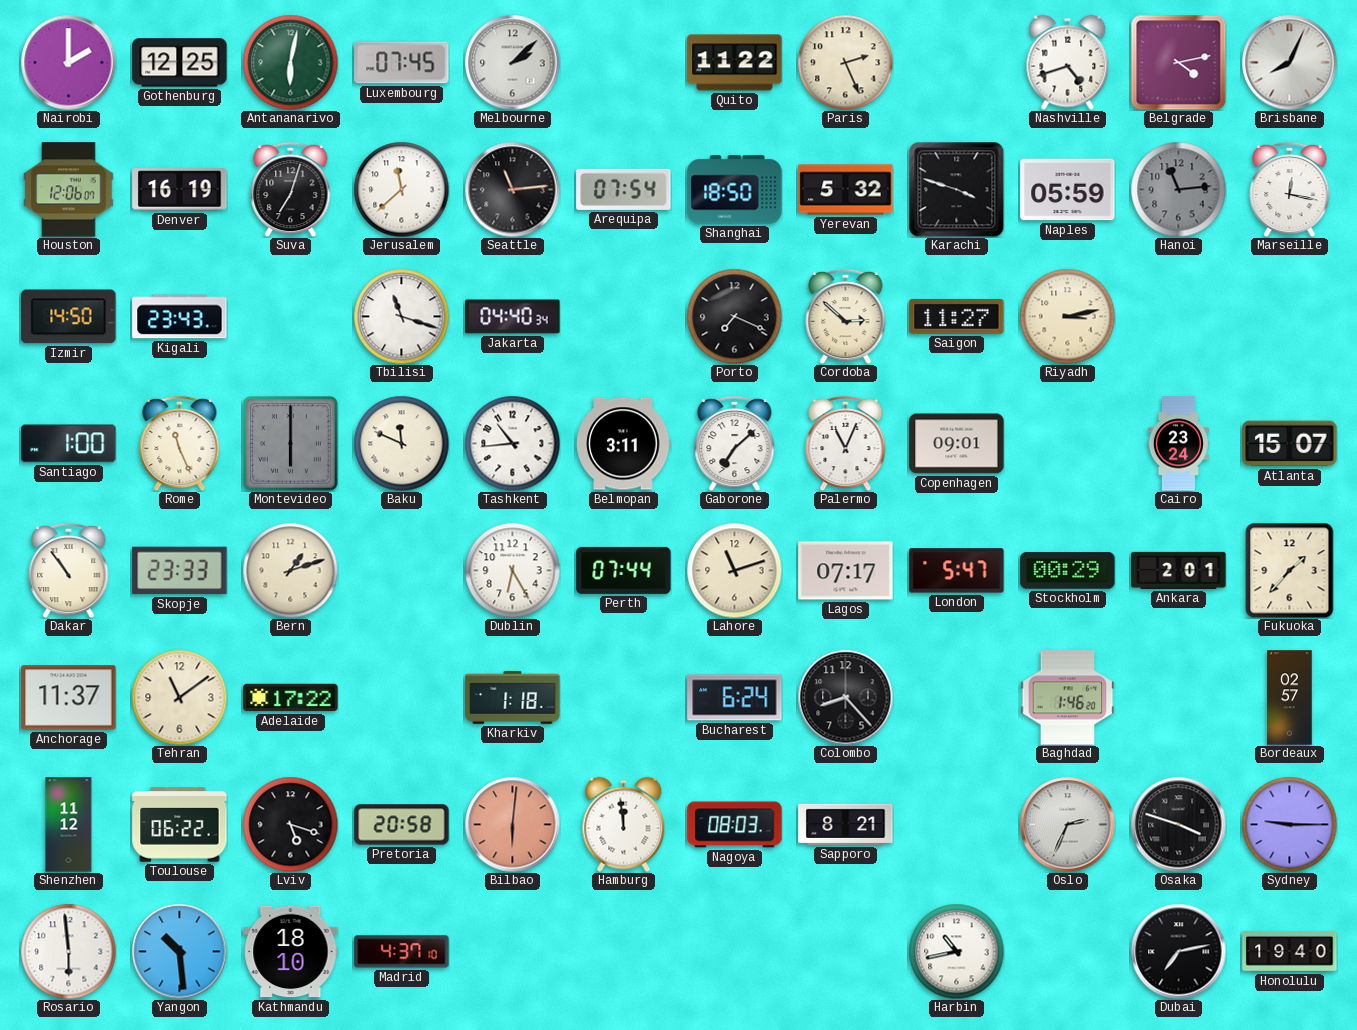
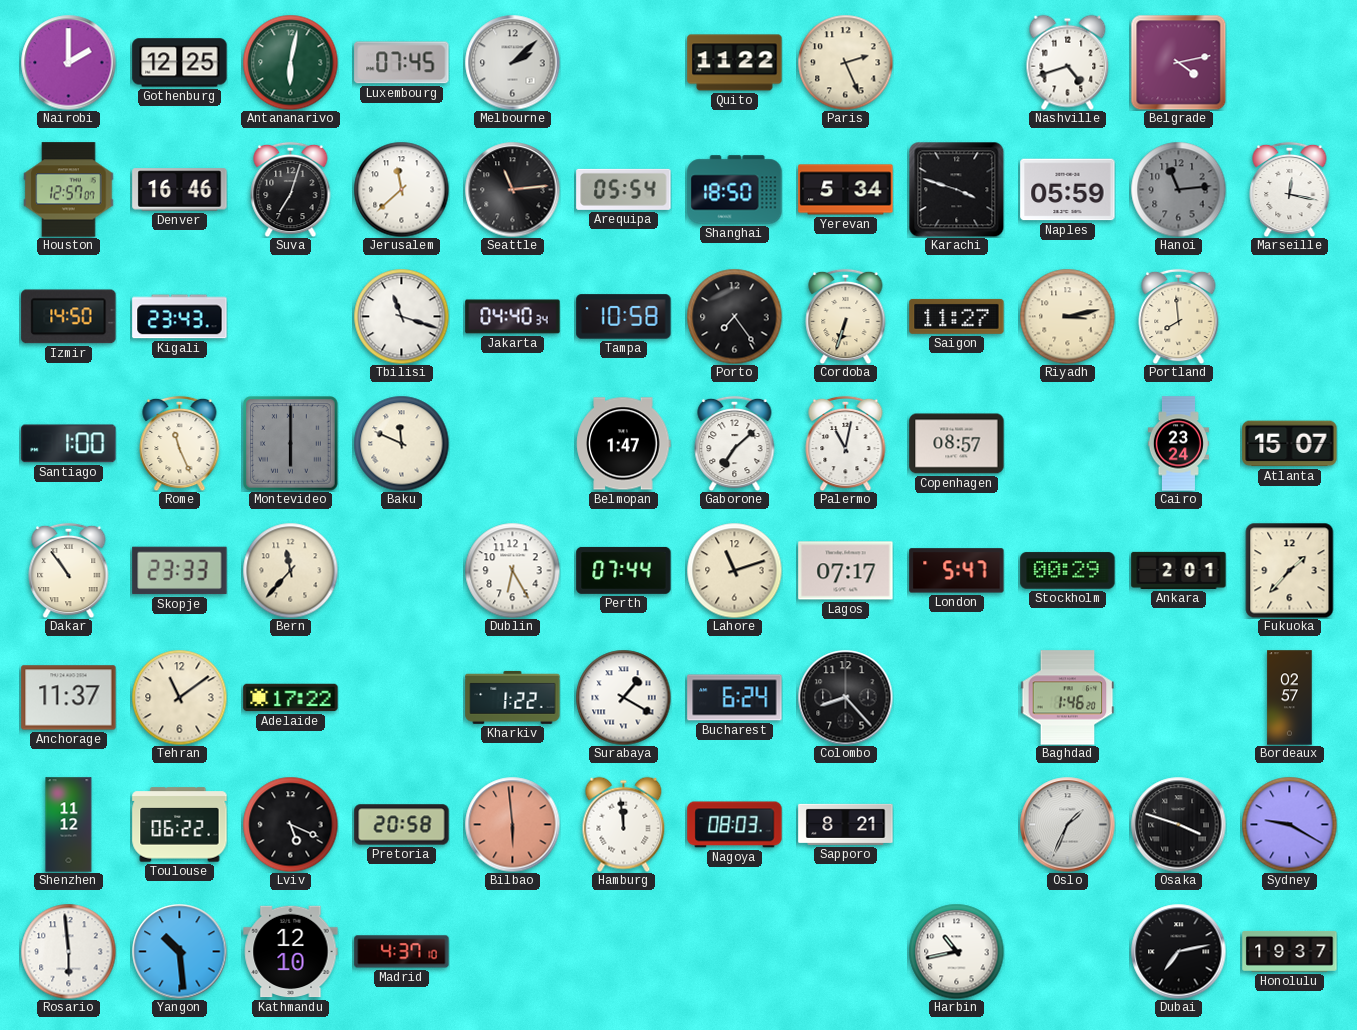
Brisbane: 8:04 -> none (1289, 62)
Houston: 12:06 -> 12:57 (69, 190)
Denver: 16:19 -> 16:46 (180, 190)
Arequipa: 07:54 -> 05:54 (624, 189)
Yerevan: 5:32 -> 5:34 (846, 190)
Tampa: none -> 10:58 (624, 317)
Porto: 7:19 -> 7:24 (734, 316)
Cordoba: 2:52 -> 6:33 (846, 316)
Portland: none -> 7:59 (1179, 316)
Tashkent: 10:44 -> none (512, 443)
Belmopan: 3:11 -> 1:47 (624, 444)
Palermo: 11:04 -> 11:02 (846, 443)
Copenhagen: 09:01 -> 08:57 (957, 444)
Bern: 1:12 -> 11:37 (290, 570)
Kharkiv: 1:18 -> 1:22 (513, 697)
Surabaya: none -> 1:20 (623, 697)
Lviv: 5:18 -> 5:19 (290, 824)
Bilbao: 6:01 -> 5:59 (512, 824)
Oslo: 2:34 -> 1:34 (1067, 824)
Sydney: 9:15 -> 9:20 (1289, 824)
Kathmandu: 18:10 -> 12:10 (291, 952)
Honolulu: 19:40 -> 19:37 (1290, 951)
